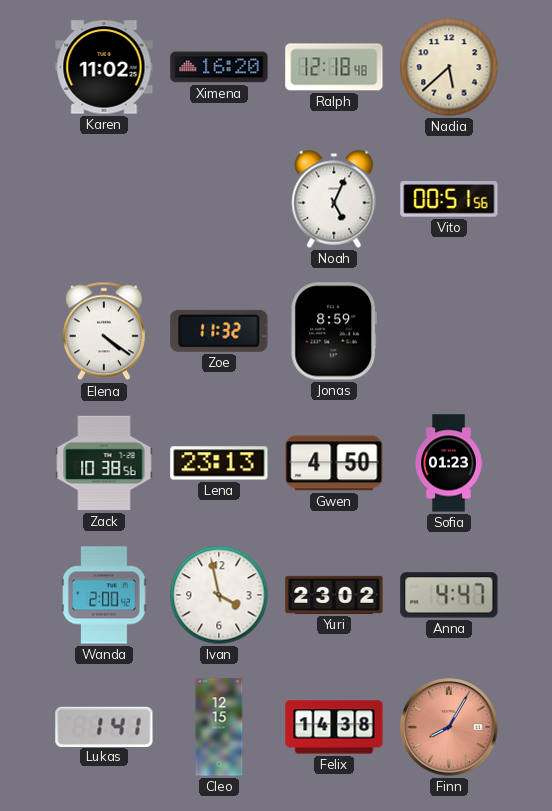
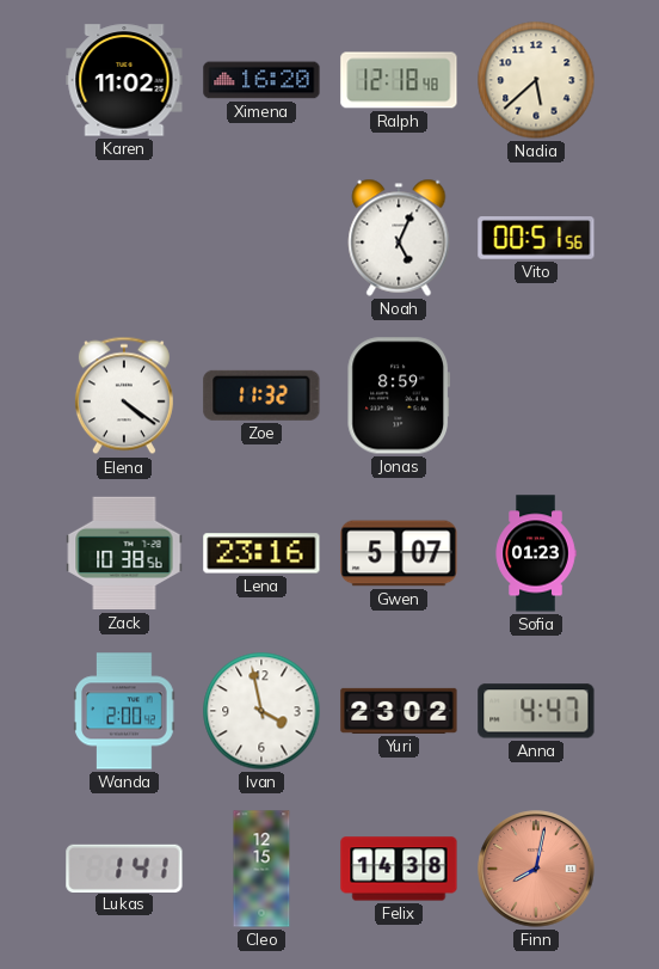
Lena: 23:13 -> 23:16 (261, 553)
Gwen: 4:50 -> 5:07 (399, 553)
Finn: 8:05 -> 8:02 (536, 869)
